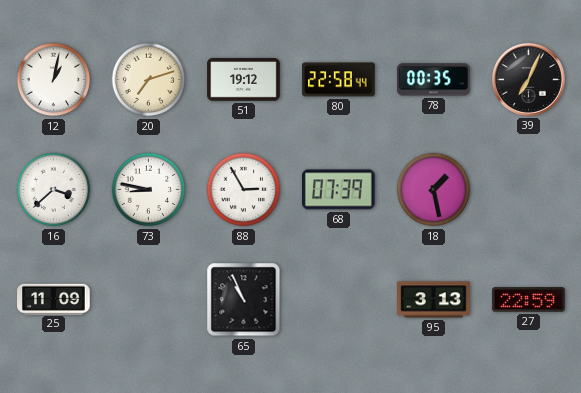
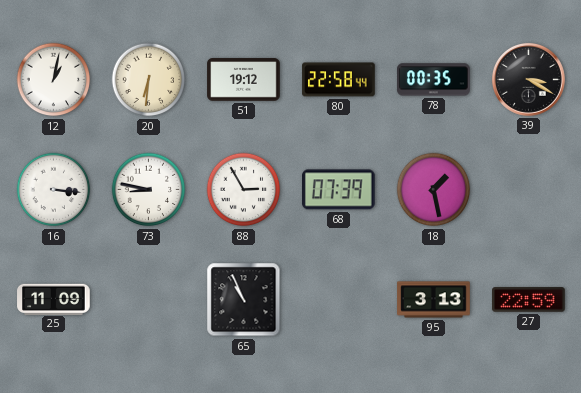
20: 7:12 -> 6:31 (149, 80)
39: 7:04 -> 3:20 (528, 79)
16: 3:38 -> 3:16 (54, 190)
